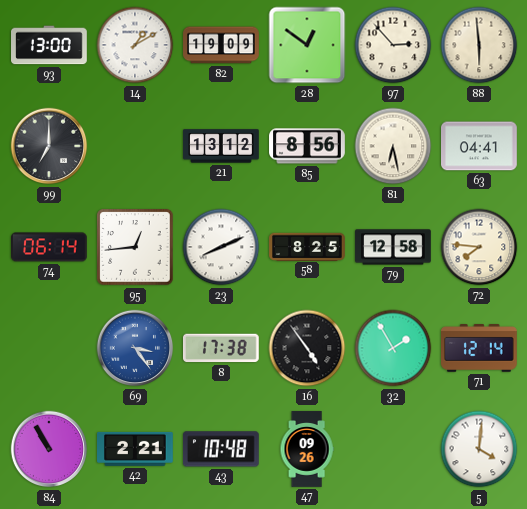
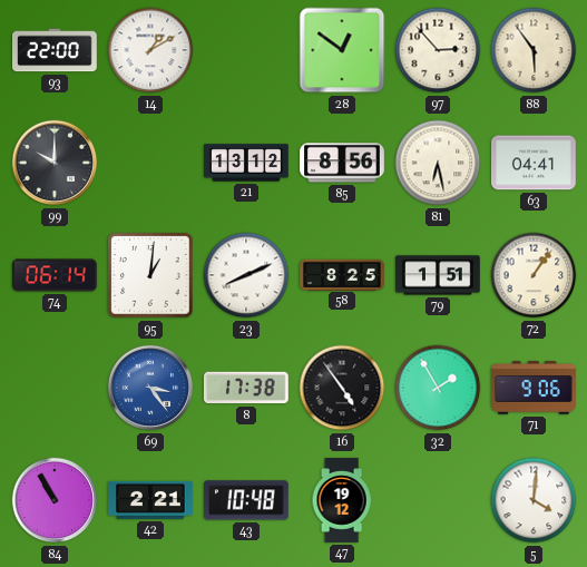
93: 13:00 -> 22:00 (56, 50)
82: 19:09 -> none (221, 45)
88: 5:59 -> 5:54 (534, 50)
99: 7:00 -> 10:00 (55, 163)
95: 12:44 -> 1:01 (150, 275)
79: 12:58 -> 1:51 (438, 275)
72: 7:46 -> 1:06 (534, 275)
71: 12:14 -> 9:06 (535, 389)
47: 09:26 -> 19:12 (342, 500)
